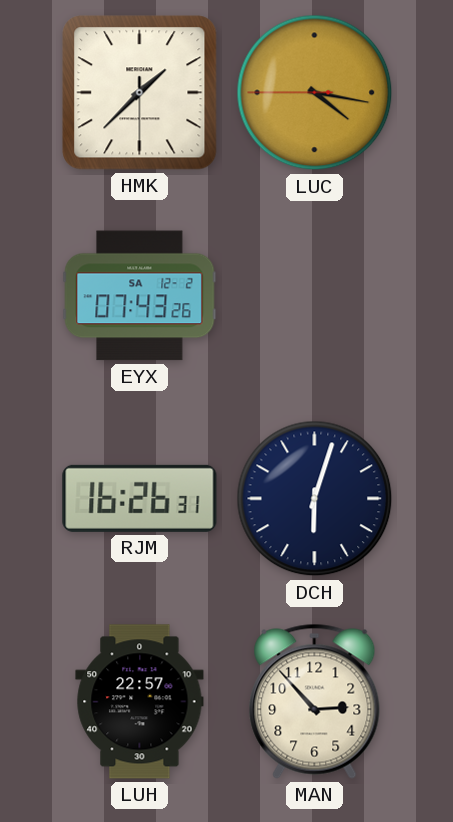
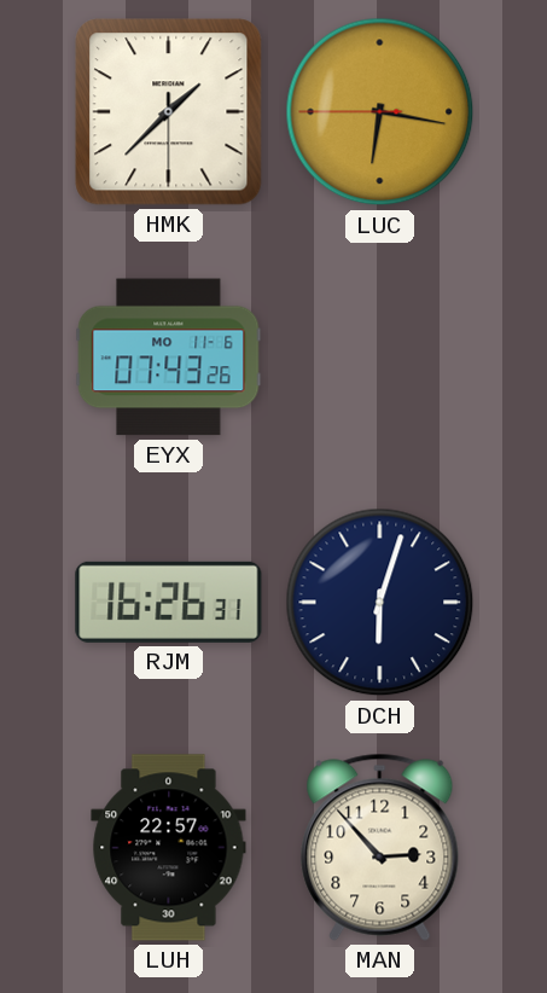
LUC: 4:16 -> 6:16 (380, 112)
EYX date: SA 12-2 -> MO 11-6 (169, 358)
